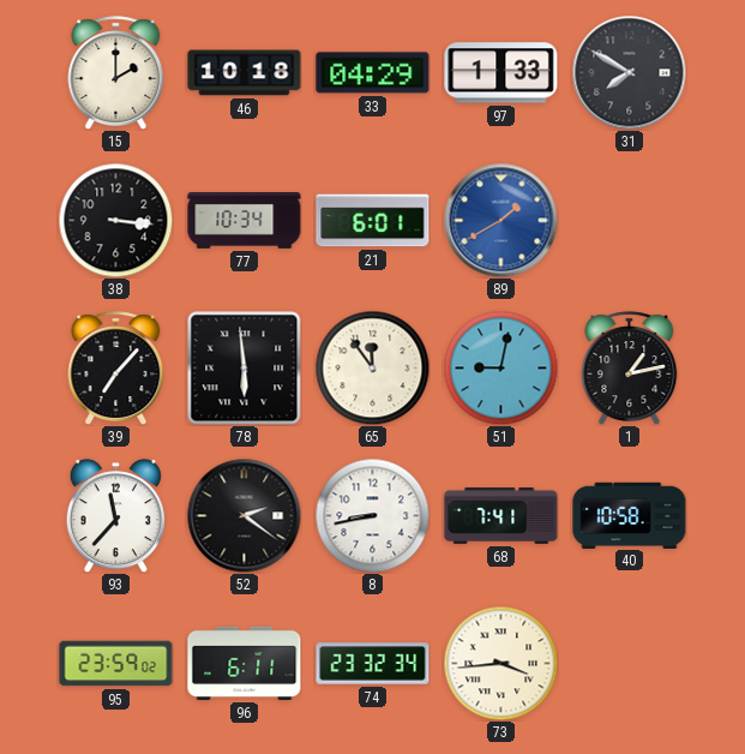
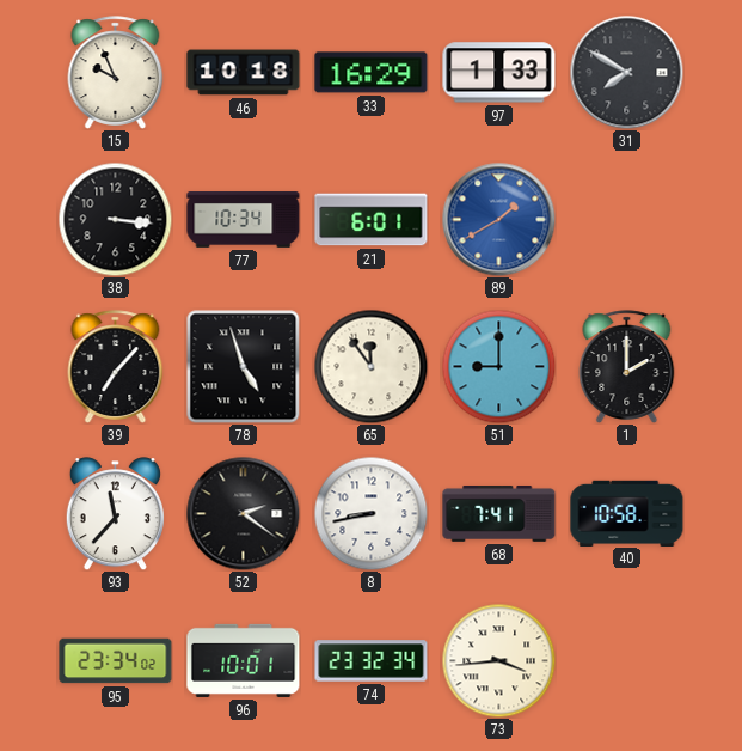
15: 2:00 -> 9:56 (116, 73)
33: 04:29 -> 16:29 (372, 73)
78: 5:59 -> 4:57 (243, 366)
51: 9:02 -> 9:00 (498, 366)
1: 1:13 -> 2:00 (627, 367)
95: 23:59 -> 23:34 (116, 661)
96: 6:11 -> 10:01 (244, 660)
